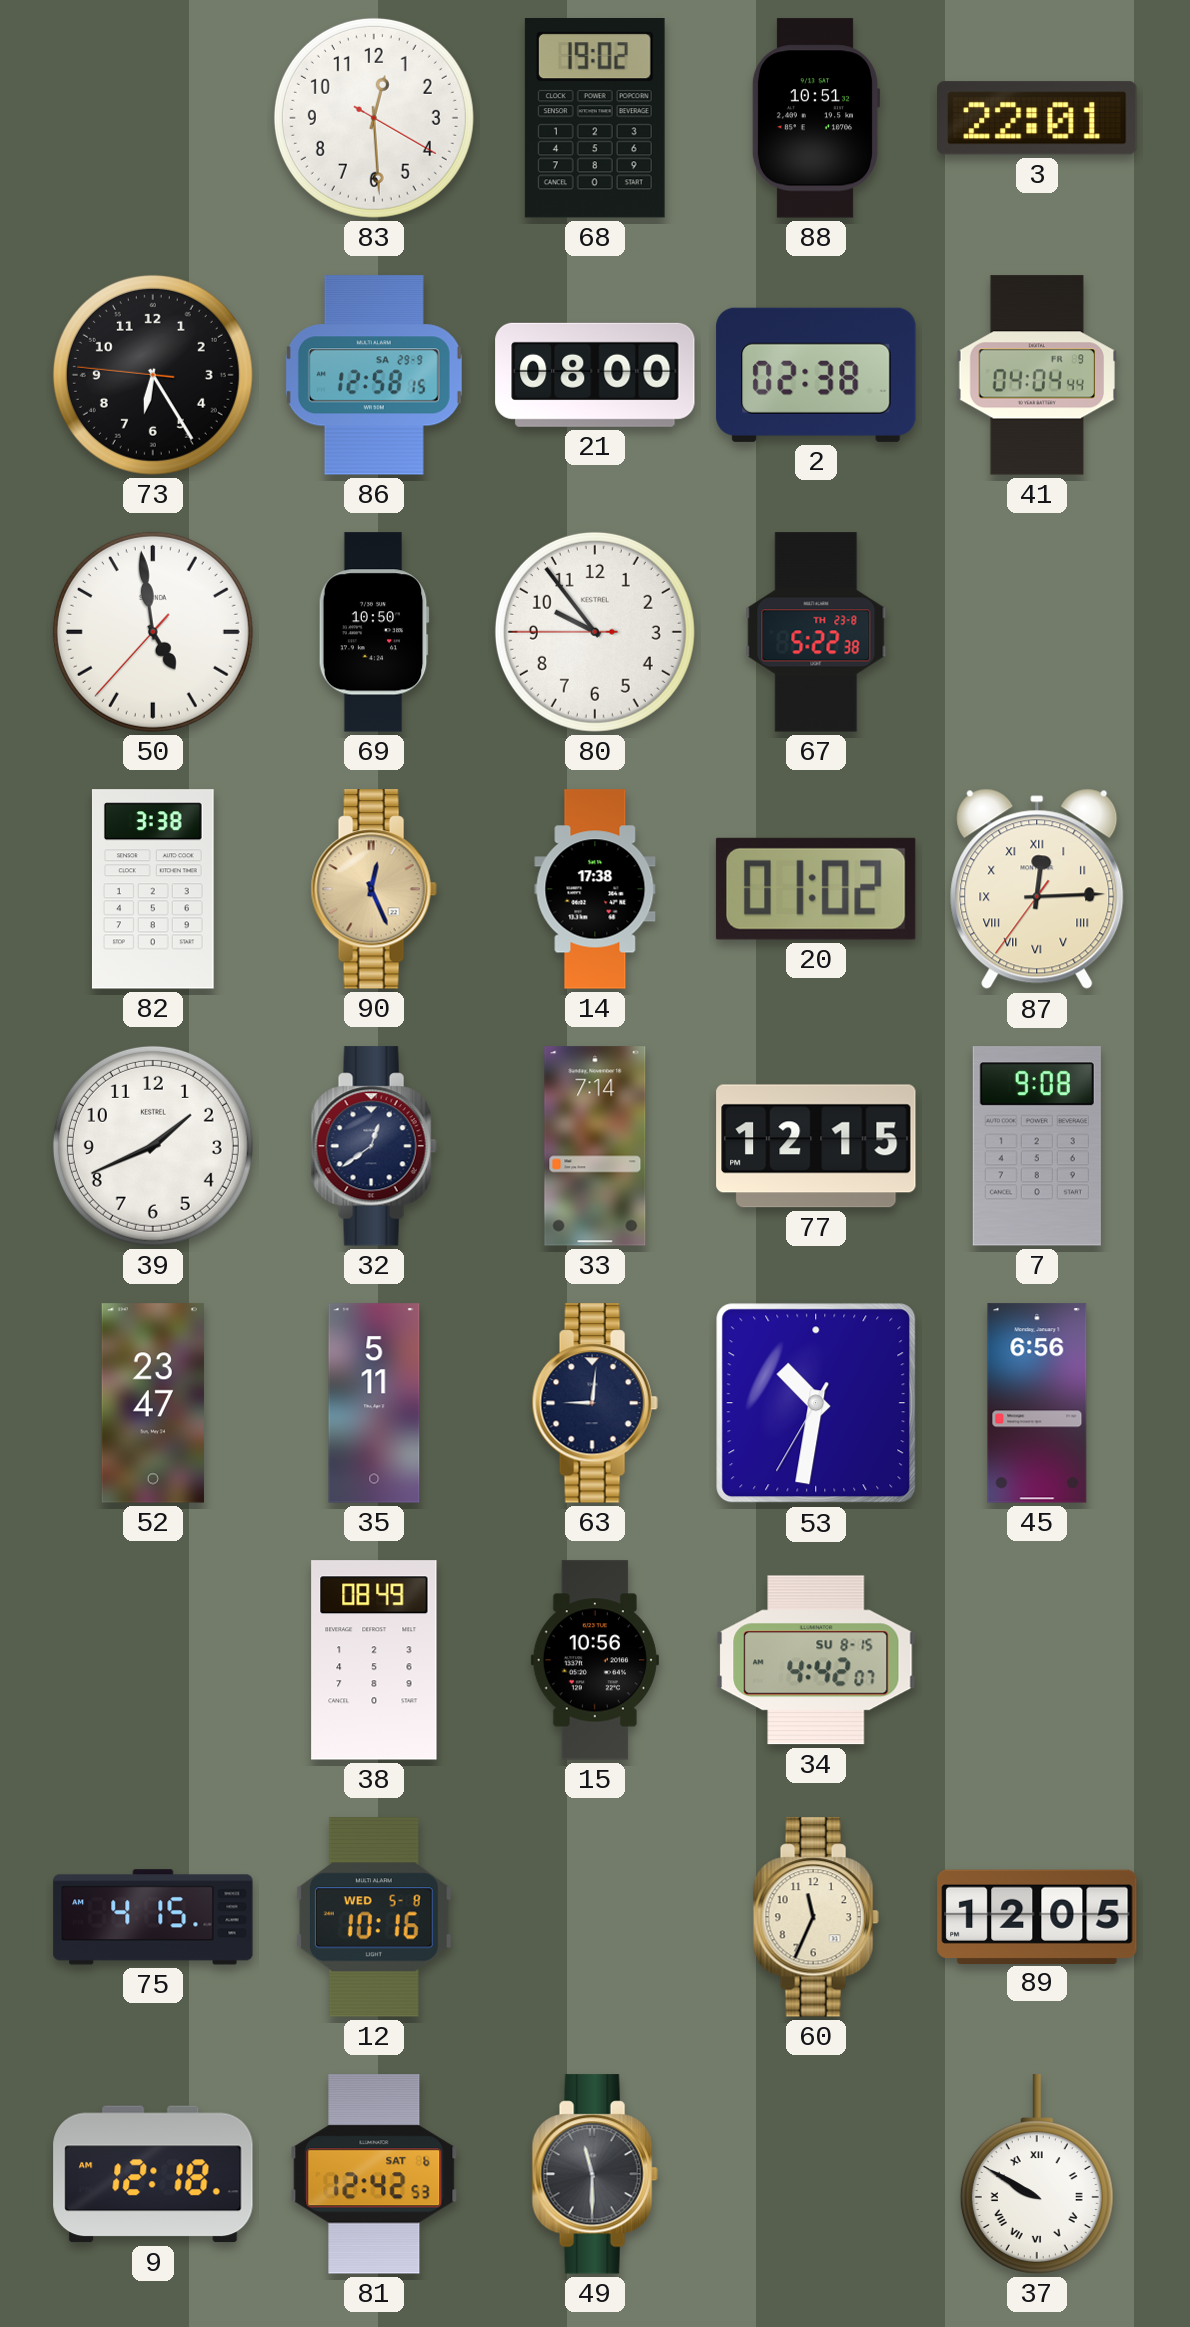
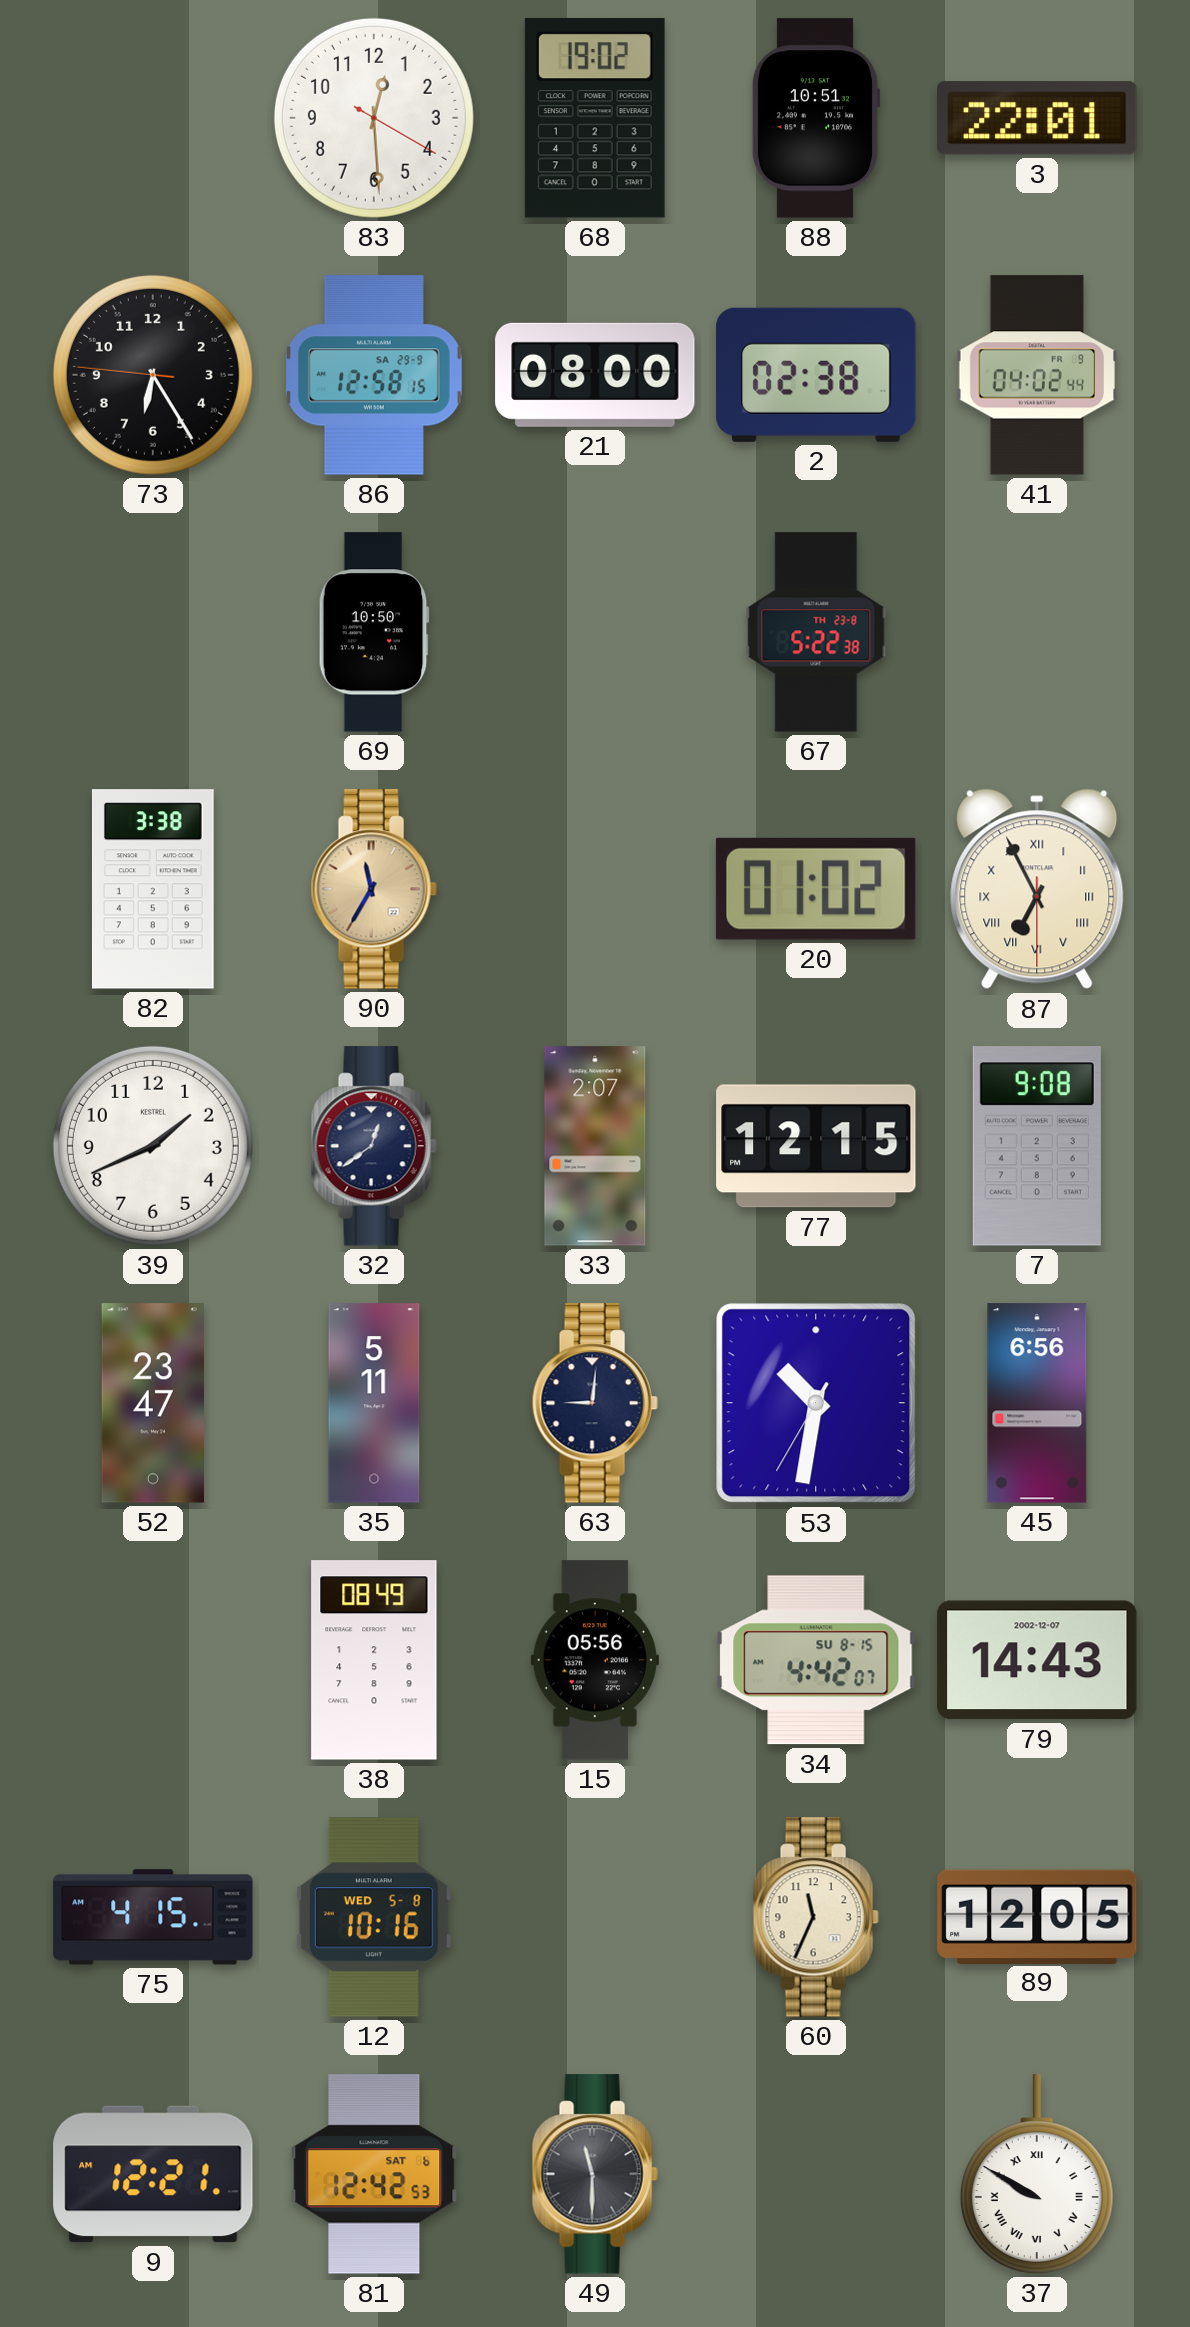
41: 04:04 -> 04:02 (1037, 375)
50: 4:58 -> none (153, 632)
80: 9:53 -> none (595, 632)
90: 12:26 -> 11:35 (374, 889)
14: 17:38 -> none (595, 889)
87: 12:14 -> 6:55 (1037, 889)
33: 7:14 -> 2:07 (595, 1146)
15: 10:56 -> 05:56 (595, 1660)
79: none -> 14:43 (1037, 1660)
9: 12:18 -> 12:21 (153, 2174)
